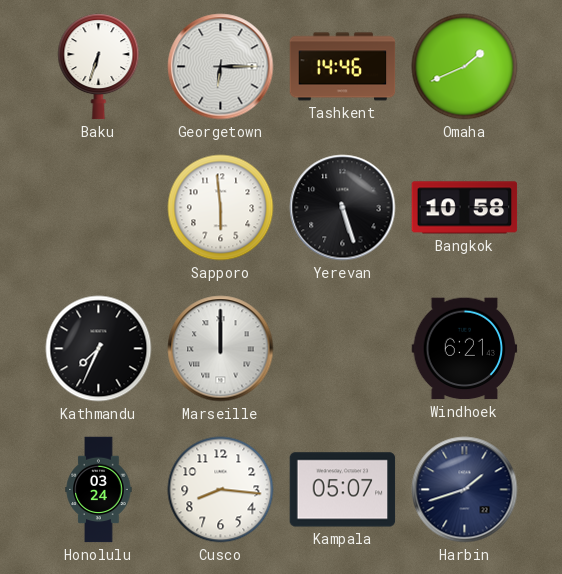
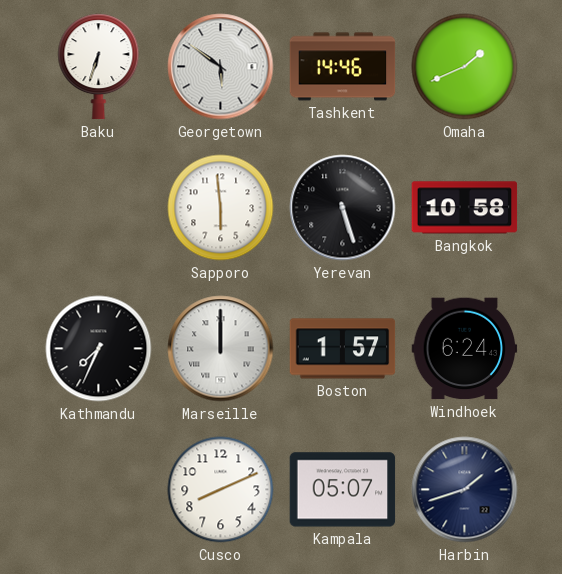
Georgetown: 6:15 -> 5:51 (221, 67)
Boston: none -> 1:57 (343, 349)
Windhoek: 6:21 -> 6:24 (465, 349)
Honolulu: 03:24 -> none (99, 490)
Cusco: 8:16 -> 8:11 (221, 490)
